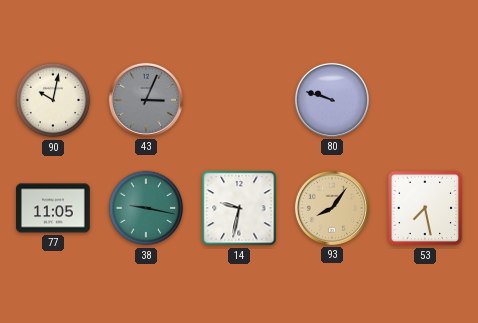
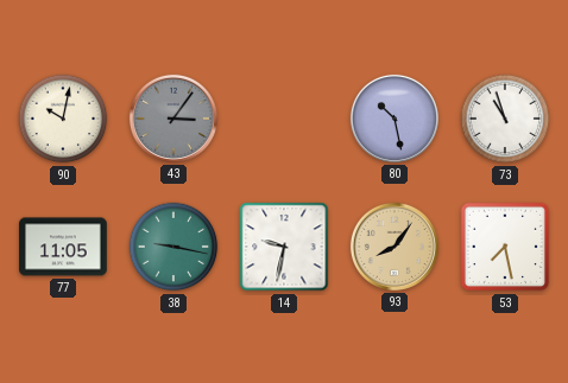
43: 3:04 -> 3:06 (173, 119)
80: 9:48 -> 10:28 (395, 119)
73: none -> 10:57 (505, 119)
